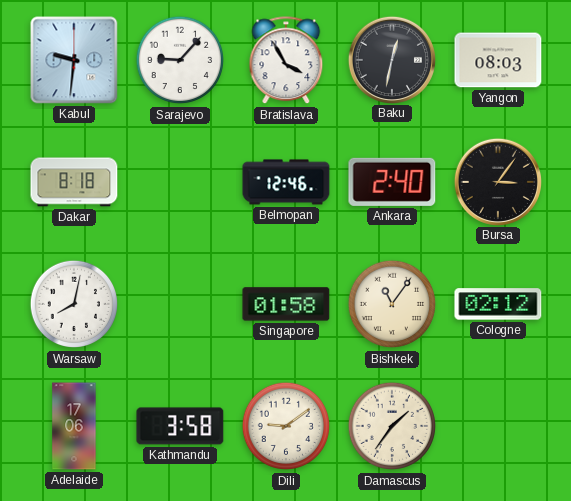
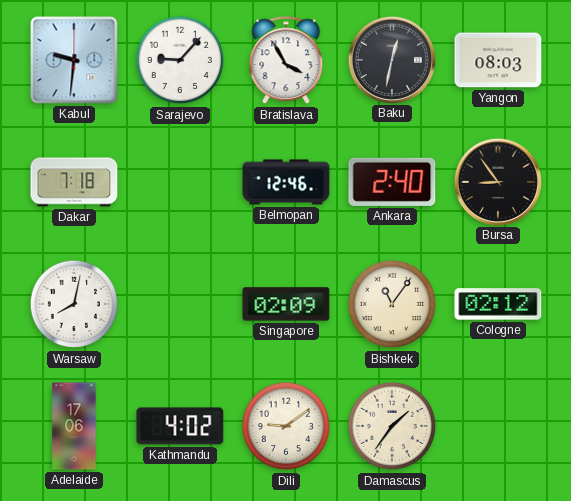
Dakar: 8:18 -> 7:18 (74, 182)
Bursa: 3:06 -> 8:54 (497, 181)
Singapore: 01:58 -> 02:09 (286, 304)
Kathmandu: 3:58 -> 4:02 (180, 426)
